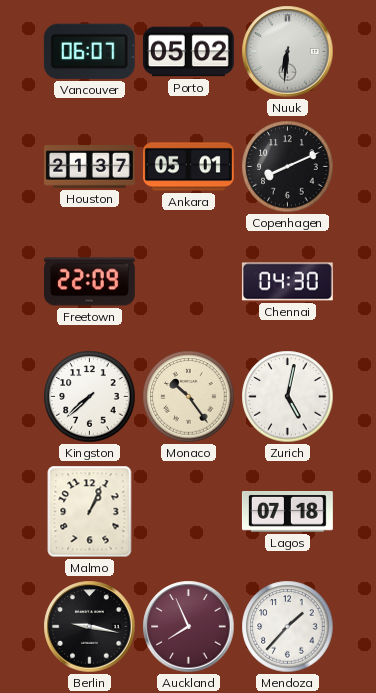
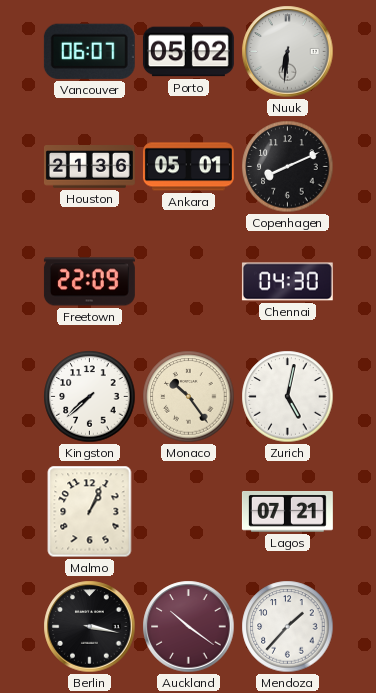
Houston: 21:37 -> 21:36 (89, 167)
Lagos: 07:18 -> 07:21 (287, 512)
Berlin: 9:17 -> 3:17 (90, 627)
Auckland: 7:56 -> 10:21 (189, 627)
